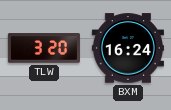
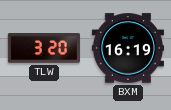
BXM: 16:24 -> 16:19 (128, 48)
